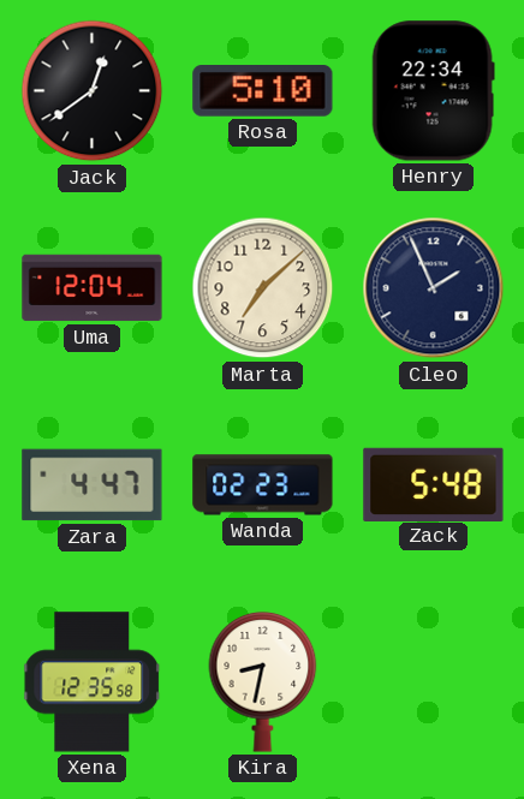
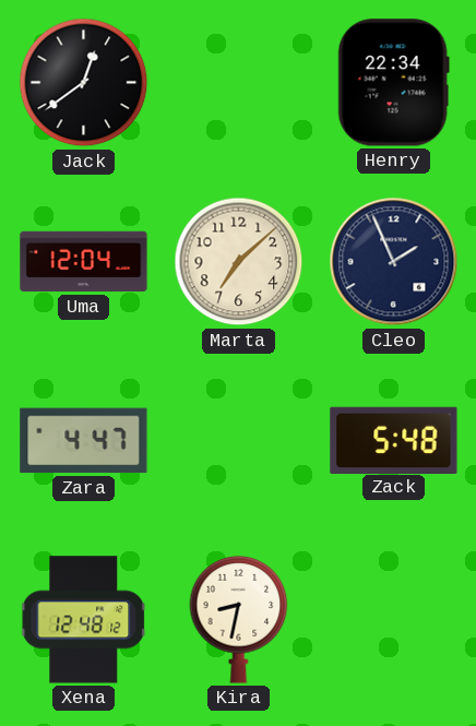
Rosa: 5:10 -> none (263, 91)
Wanda: 02:23 -> none (263, 485)
Xena: 12:35 -> 12:48 (84, 620)
